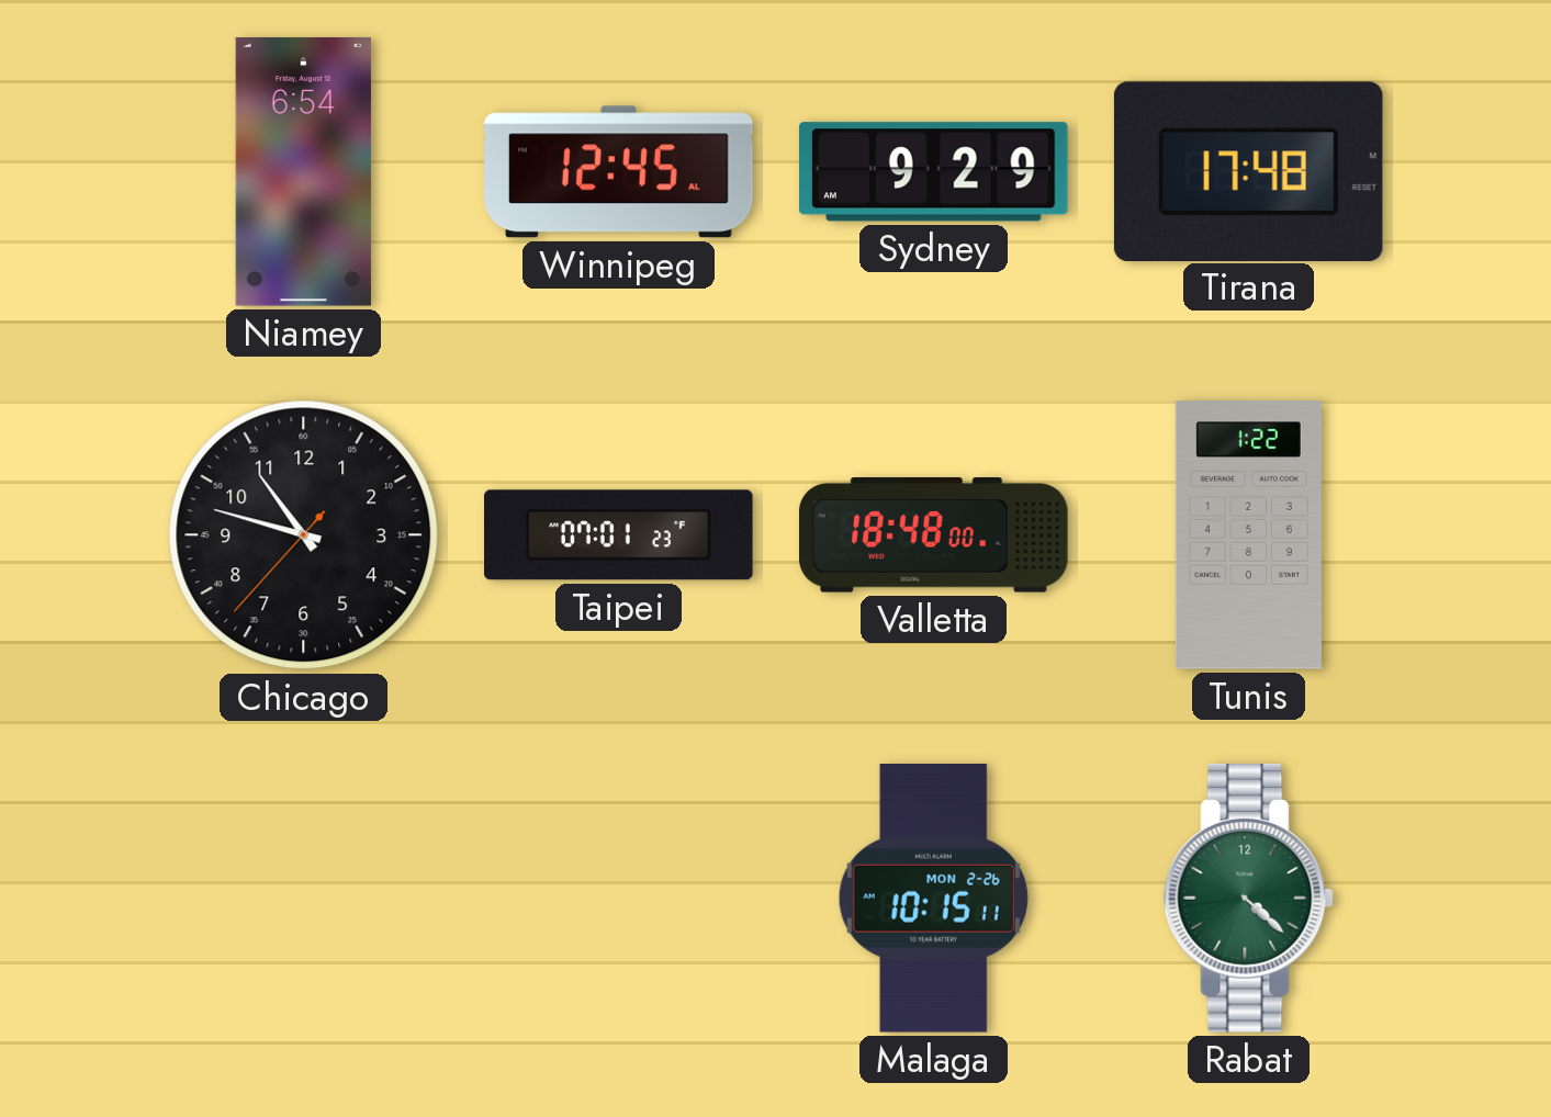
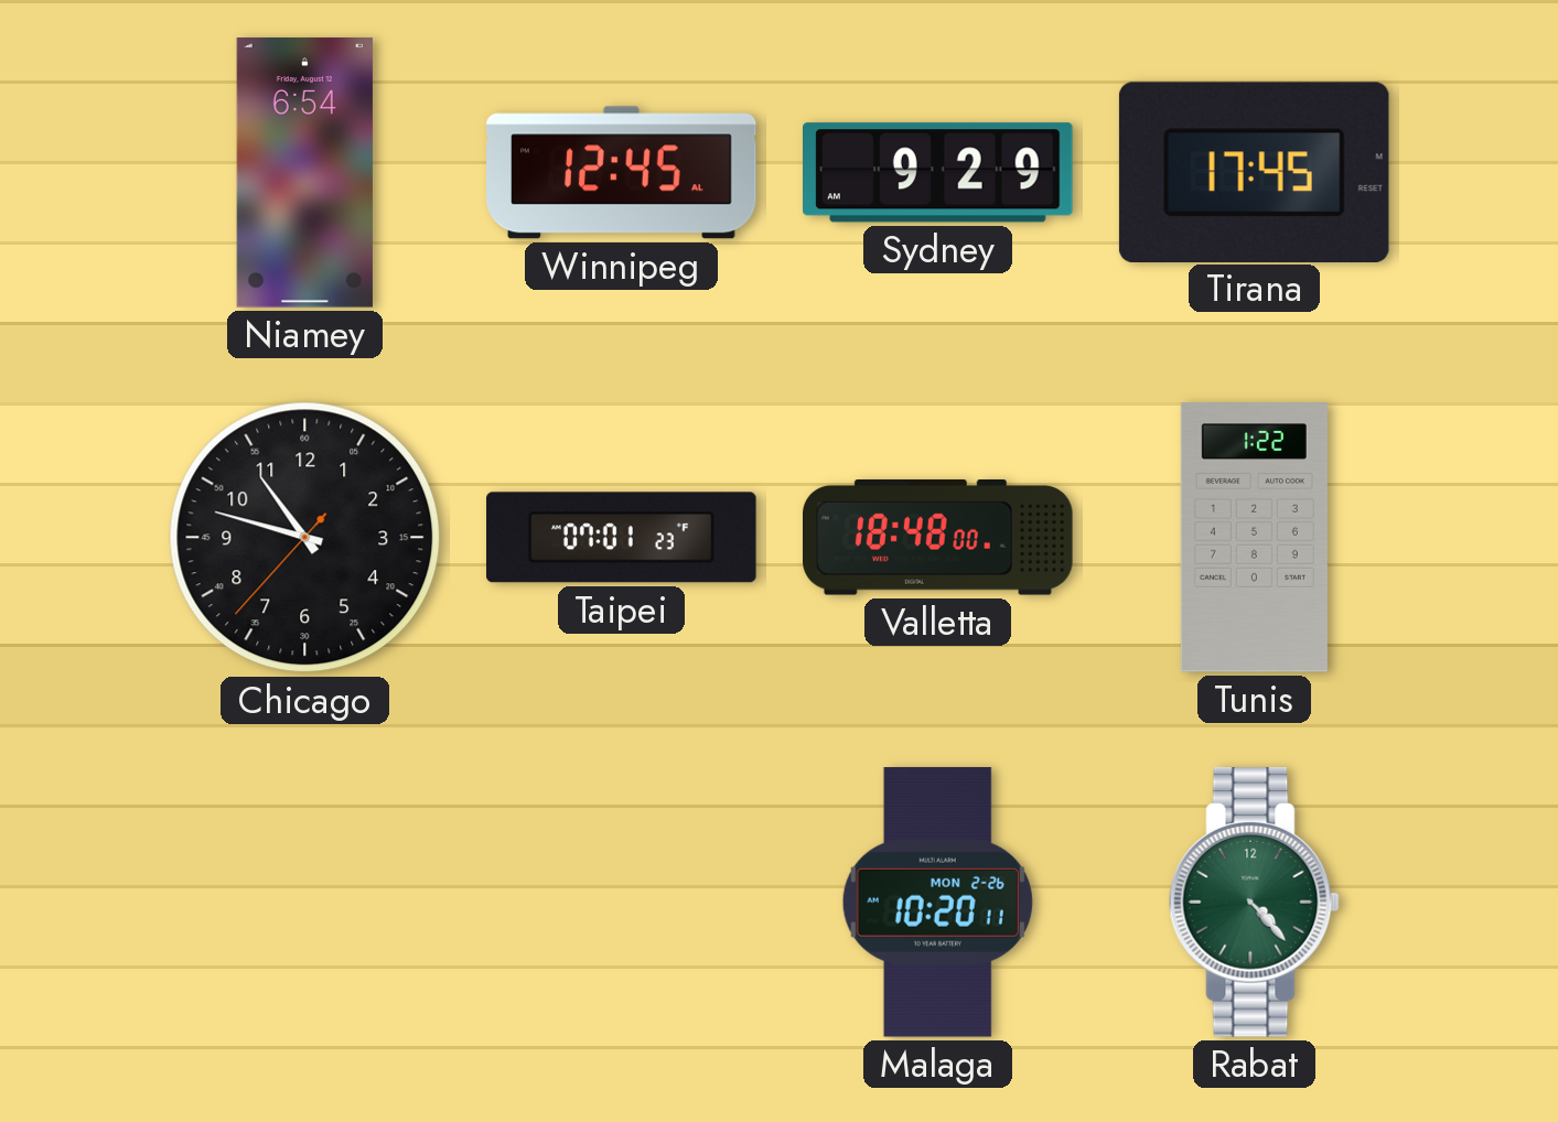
Tirana: 17:48 -> 17:45 (1254, 172)
Malaga: 10:15 -> 10:20 (937, 903)
Rabat: 4:22 -> 4:23 (1254, 903)
